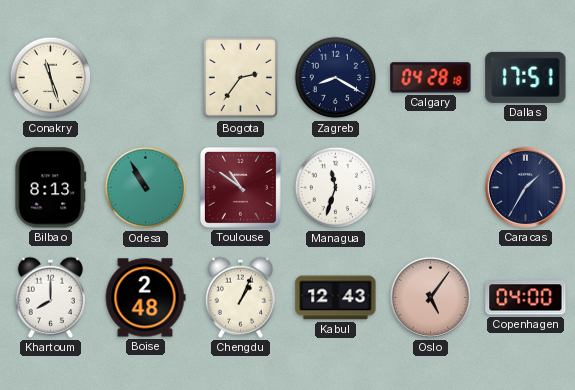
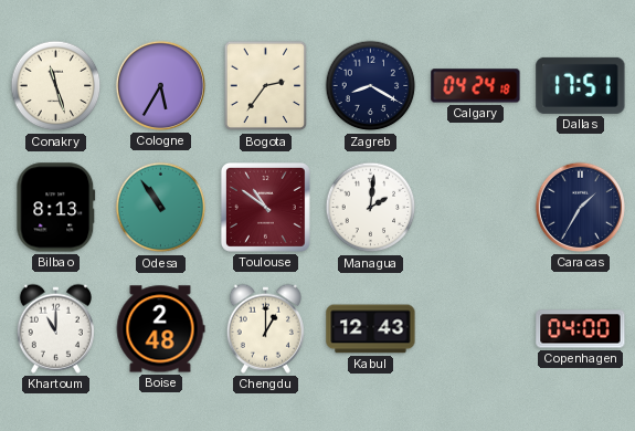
Cologne: none -> 5:35 (160, 85)
Calgary: 04:28 -> 04:24 (476, 86)
Odesa: 10:55 -> 10:54 (161, 208)
Managua: 11:33 -> 2:01 (371, 208)
Khartoum: 8:00 -> 11:00 (55, 328)
Chengdu: 1:04 -> 1:00 (265, 328)
Oslo: 5:06 -> none (430, 297)
